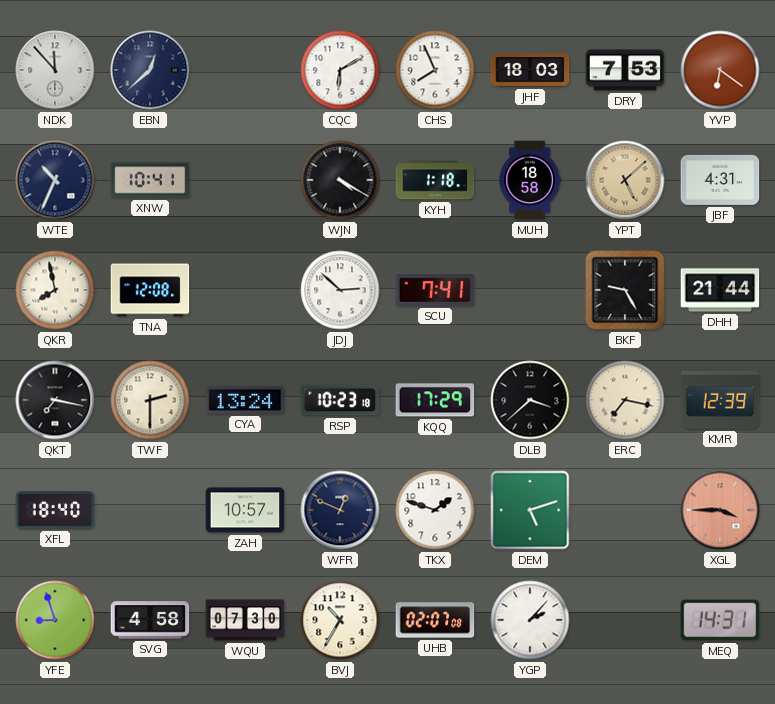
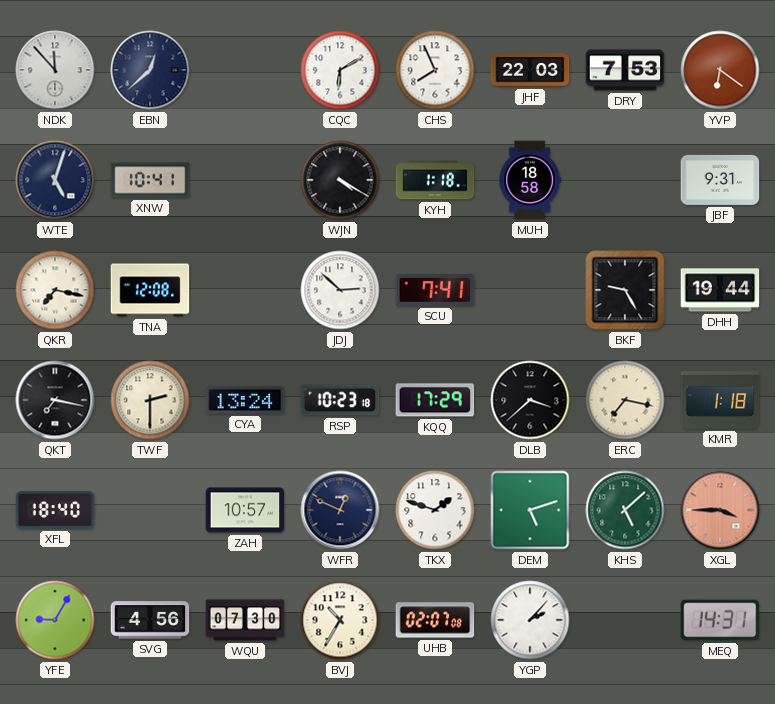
JHF: 18:03 -> 22:03 (530, 70)
WTE: 10:34 -> 5:03 (55, 180)
YPT: 5:08 -> none (625, 180)
JBF: 4:31 -> 9:31 (720, 180)
QKR: 7:58 -> 7:17 (55, 290)
DHH: 21:44 -> 19:44 (720, 290)
KMR: 12:39 -> 1:18 (720, 401)
KHS: none -> 5:08 (625, 510)
YFE: 8:57 -> 9:05 (55, 620)
SVG: 4:58 -> 4:56 (150, 620)
